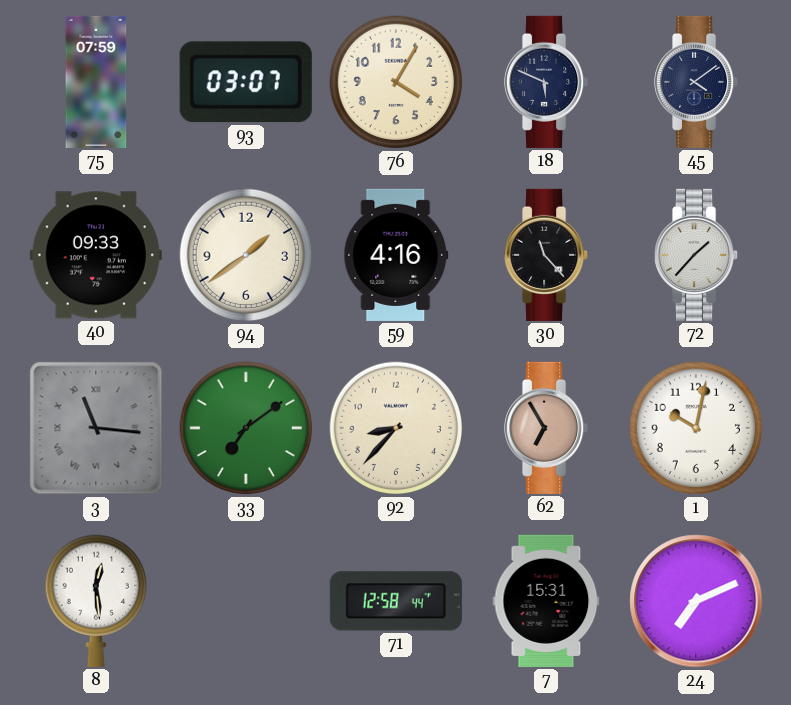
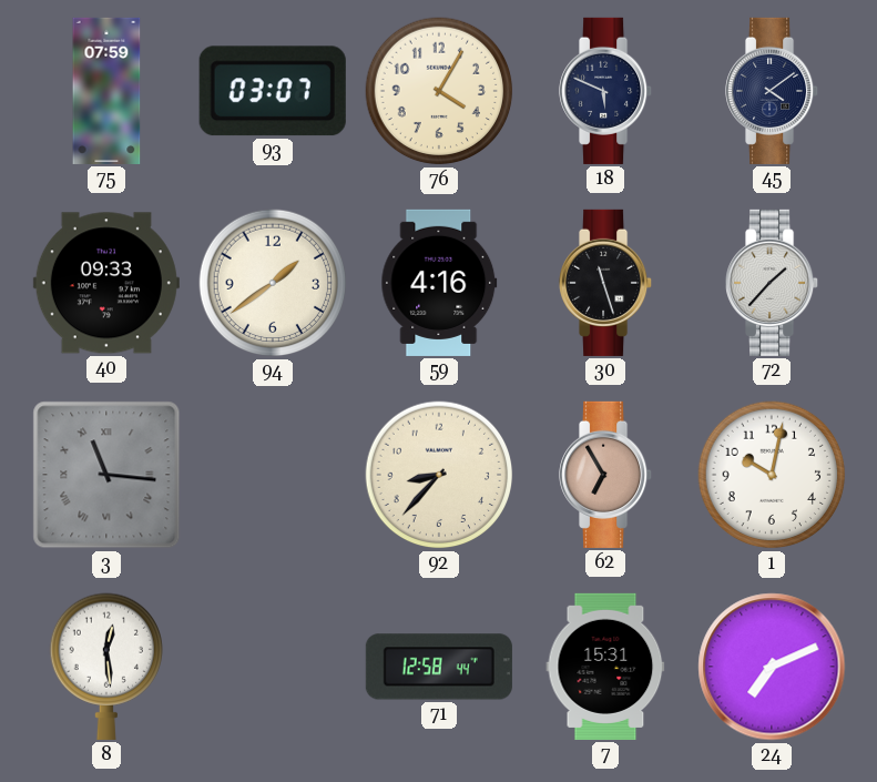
30: 11:23 -> 11:27 (606, 283)
33: 7:09 -> none (246, 428)
